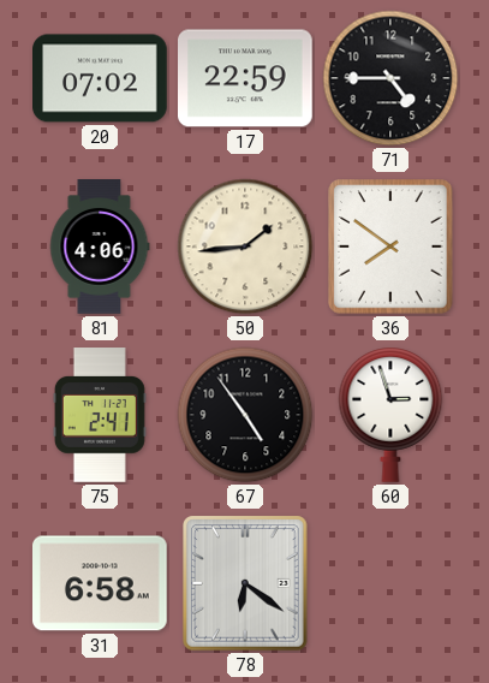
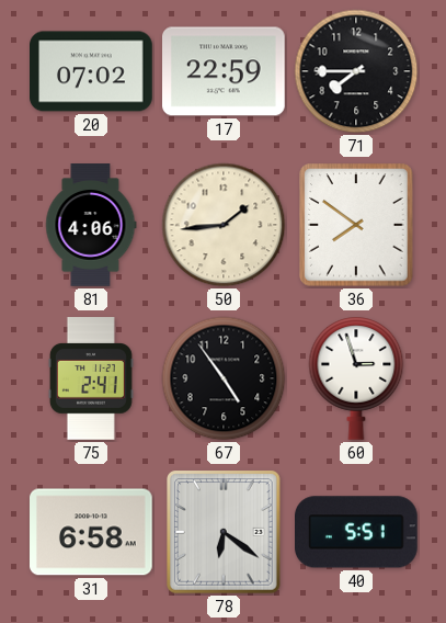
71: 4:45 -> 7:45 (356, 71)
40: none -> 5:51 (357, 532)
